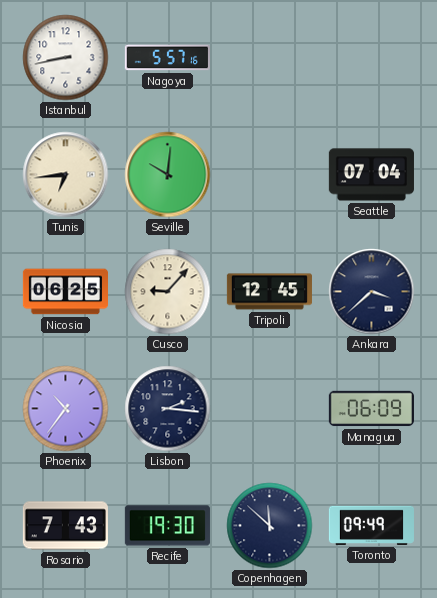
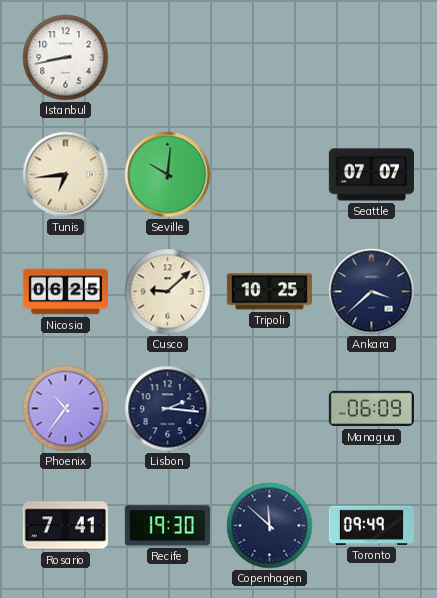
Nagoya: 5:57 -> none (167, 58)
Seattle: 07:04 -> 07:07 (371, 175)
Cusco: 9:07 -> 9:08 (168, 292)
Tripoli: 12:45 -> 10:25 (269, 292)
Rosario: 7:43 -> 7:41 (65, 526)
